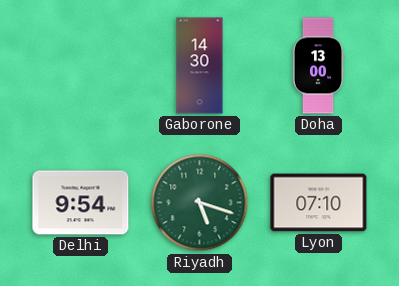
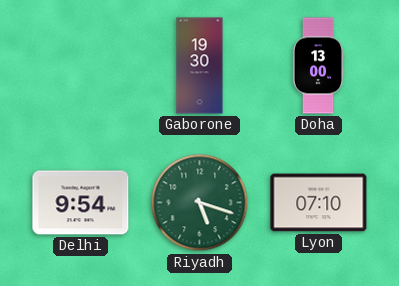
Gaborone: 14:30 -> 19:30 (200, 66)
